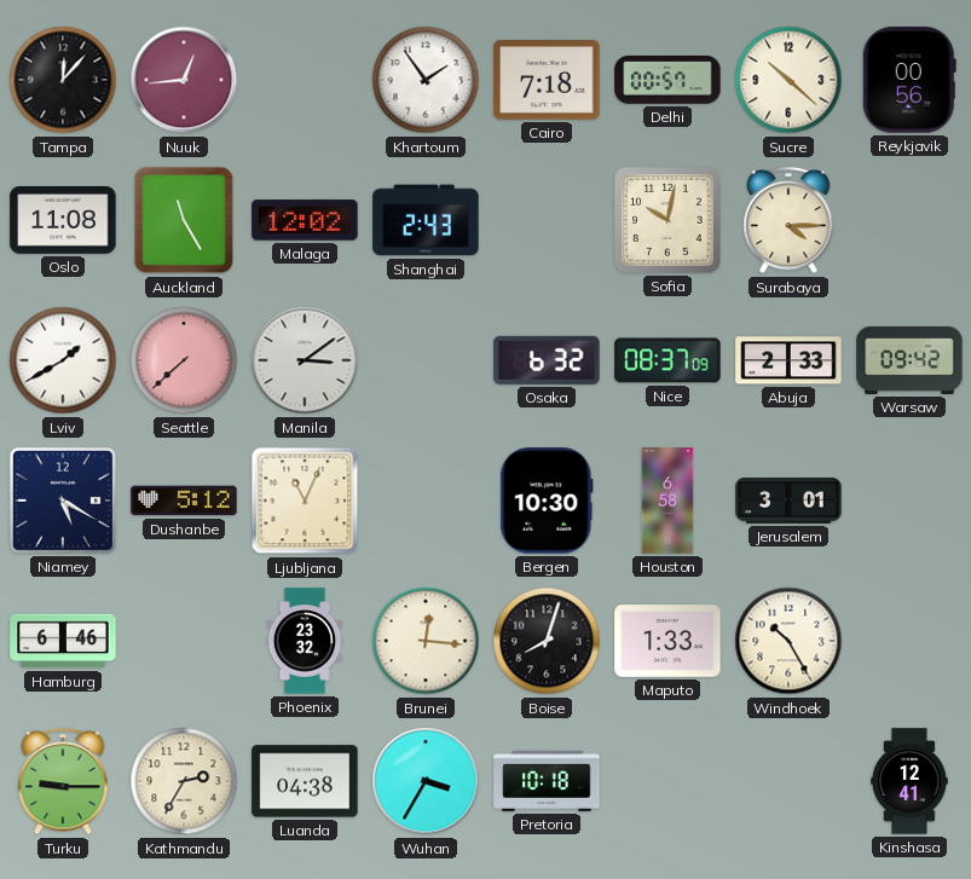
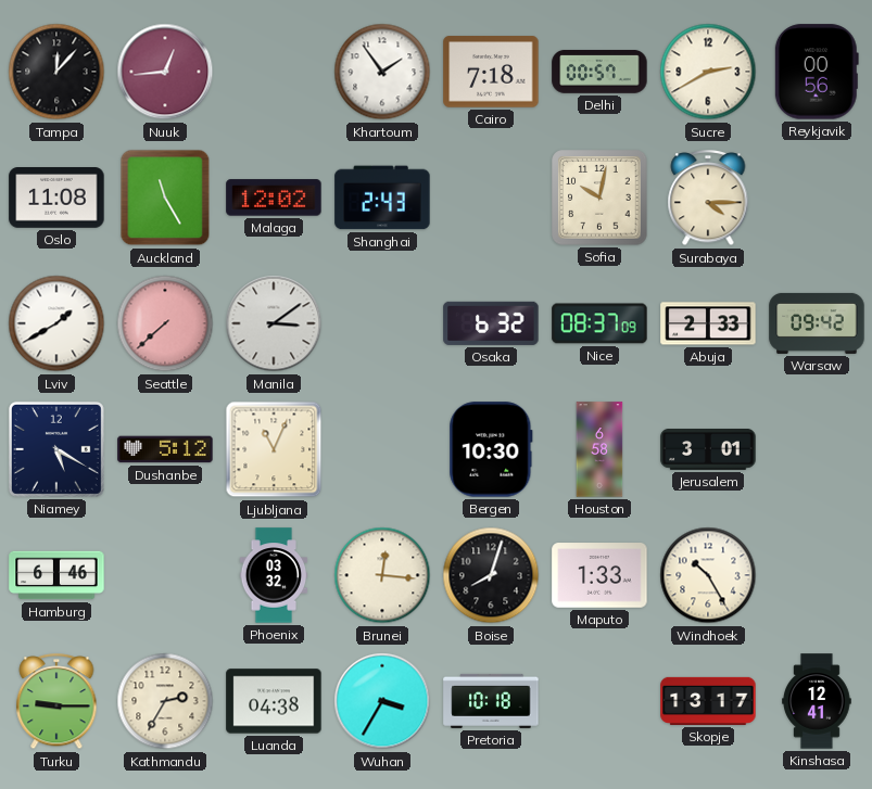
Sucre: 10:22 -> 2:40 (708, 72)
Phoenix: 23:32 -> 03:32 (274, 575)
Skopje: none -> 13:17 (708, 701)
